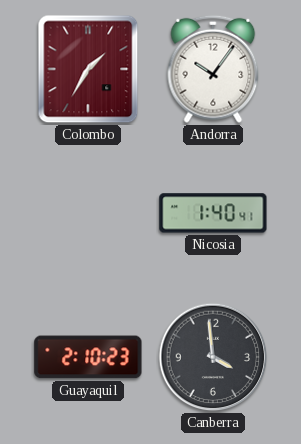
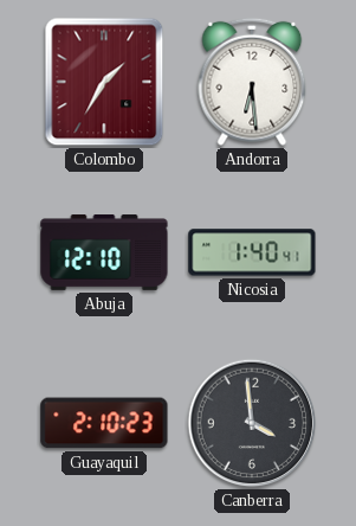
Andorra: 10:06 -> 6:29 (252, 82)
Abuja: none -> 12:10 (104, 252)
